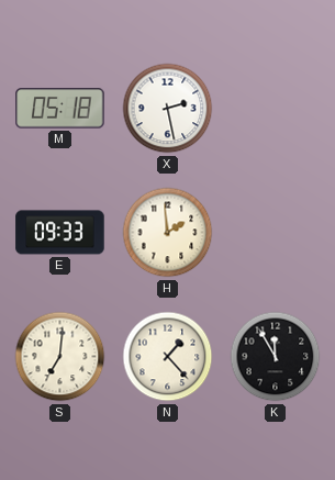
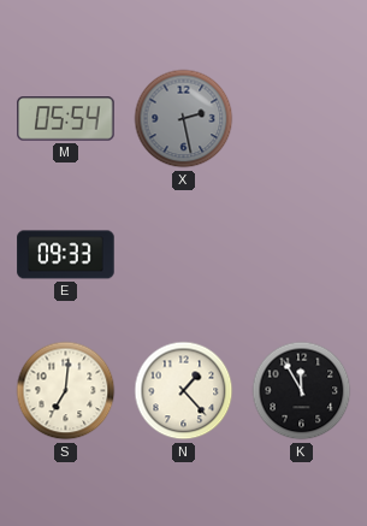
M: 05:18 -> 05:54 (66, 119)
X dial: white -> grey (184, 119)
H: 1:59 -> none (168, 233)
